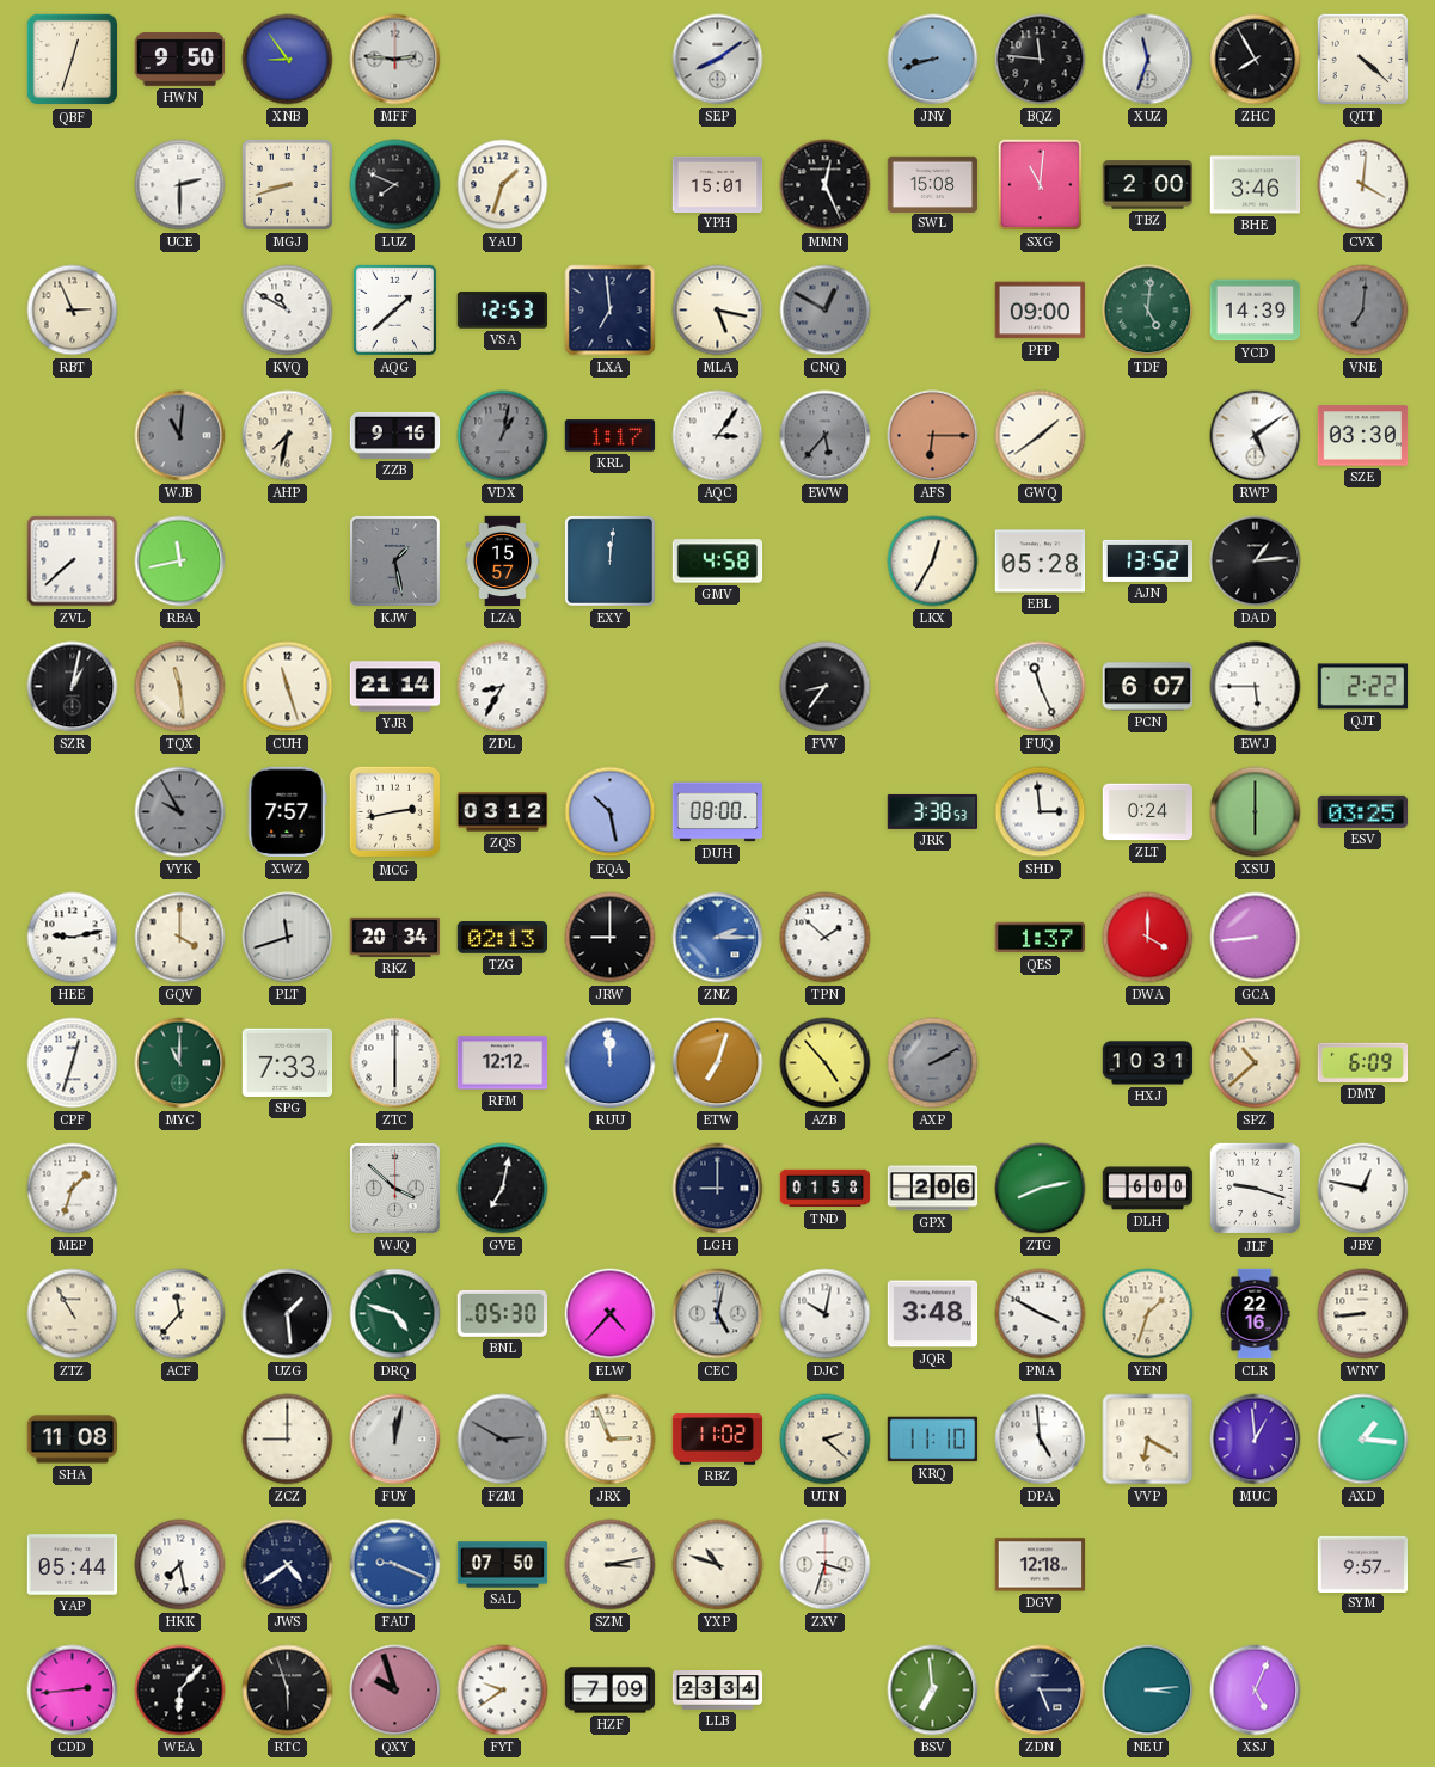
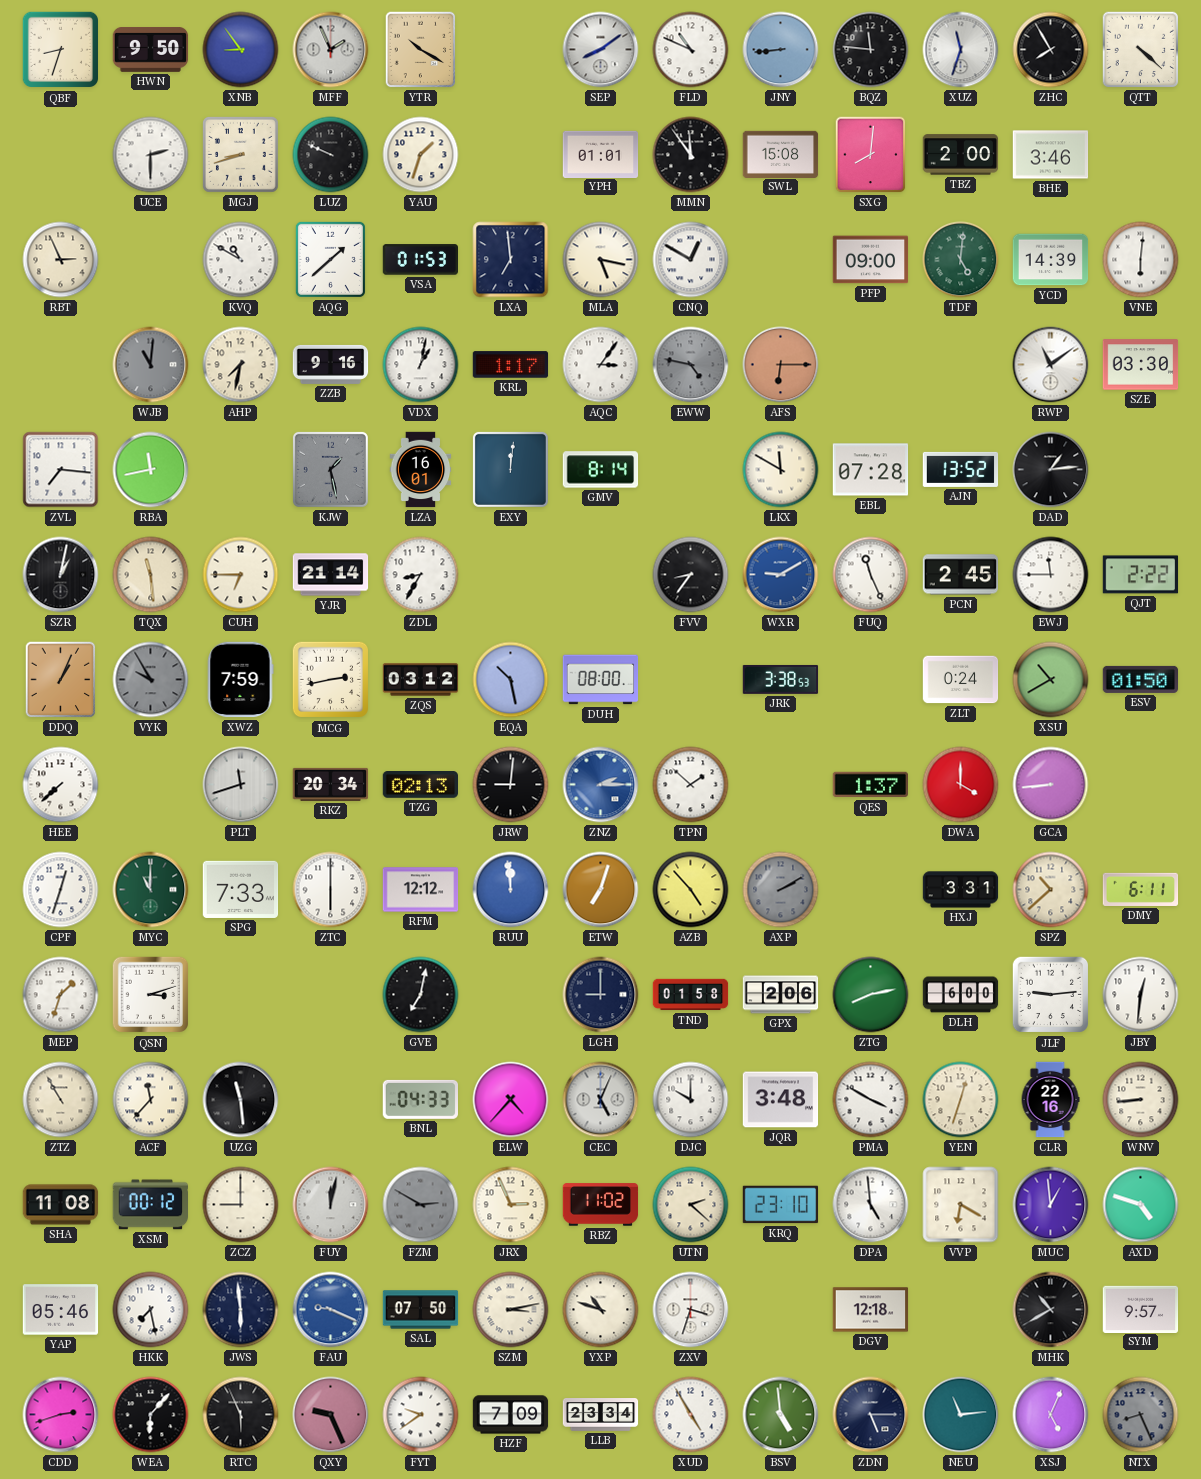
QBF: 12:33 -> 8:33 (61, 50)
MFF: 2:46 -> 1:56 (331, 50)
YTR: none -> 10:20 (421, 50)
FLD: none -> 10:49 (691, 50)
JNY: 8:42 -> 8:44 (781, 50)
LUZ: 7:49 -> 9:49 (331, 155)
YPH: 15:01 -> 01:01 (601, 154)
MMN: 12:26 -> 11:54 (691, 155)
SXG: 11:01 -> 8:01 (871, 155)
CVX: 4:01 -> none (1363, 185)
VSA: 12:53 -> 01:53 (421, 260)
CNQ dial: grey -> white (691, 260)
VNE: 7:01 -> 6:01 (1141, 260)
VNE dial: grey -> white (1141, 260)
VDX dial: grey -> white (421, 365)
EWW: 5:37 -> 4:47 (691, 365)
GWQ: 1:39 -> none (1041, 436)
RWP: 5:09 -> 11:09 (1051, 365)
ZVL: 7:38 -> 7:16 (61, 470)
LZA: 15:57 -> 16:01 (421, 470)
GMV: 4:58 -> 8:14 (601, 470)
LKX: 12:35 -> 11:50 (781, 470)
EBL: 05:28 -> 07:28 (871, 470)
CUH: 11:27 -> 6:45 (241, 575)
WXR: none -> 9:10 (781, 575)
PCN: 6:07 -> 2:45 (961, 575)
EWJ: 5:45 -> 11:45 (1051, 575)
DDQ: none -> 1:04 (61, 680)
XWZ: 7:57 -> 7:59 (240, 680)
SHD: 2:59 -> none (1041, 812)
XSU: 6:00 -> 10:40 (1051, 680)
ESV: 03:25 -> 01:50 (1141, 679)
HEE: 9:13 -> 7:38 (61, 785)
GQV: 4:00 -> none (180, 938)
JRW: 9:00 -> 9:01 (511, 785)
HXJ: 10:31 -> 3:31 (961, 890)
DMY: 6:09 -> 6:11 (1141, 889)
QSN: none -> 3:12 (151, 995)
WJQ: 3:52 -> none (394, 1188)
JLF: 9:18 -> 9:14 (1051, 995)
JBY: 12:47 -> 12:31 (1141, 995)
UZG: 1:29 -> 11:29 (241, 1100)
DRQ: 4:48 -> none (395, 1314)
BNL: 05:30 -> 04:33 (420, 1099)
CEC: 5:02 -> 5:04 (601, 1100)
DJC: 10:02 -> 10:00 (691, 1100)
YEN: 1:33 -> 12:33 (961, 1100)
XSM: none -> 00:12 (150, 1205)
KRQ: 11:10 -> 23:10 (781, 1205)
AXD: 1:16 -> 4:48 (1141, 1205)
YAP: 05:44 -> 05:46 (61, 1310)
JWS: 4:39 -> 5:59 (241, 1310)
MHK: none -> 10:40 (1051, 1310)
CDD: 2:44 -> 2:42 (61, 1415)
RTC: 5:57 -> 5:56 (241, 1415)
QXY: 9:57 -> 9:26 (331, 1415)
XUD: none -> 4:55 (691, 1415)
BSV: 6:59 -> 4:59 (781, 1415)
NEU: 3:14 -> 11:14 (961, 1415)
NTX: none -> 8:26 (1141, 1415)
